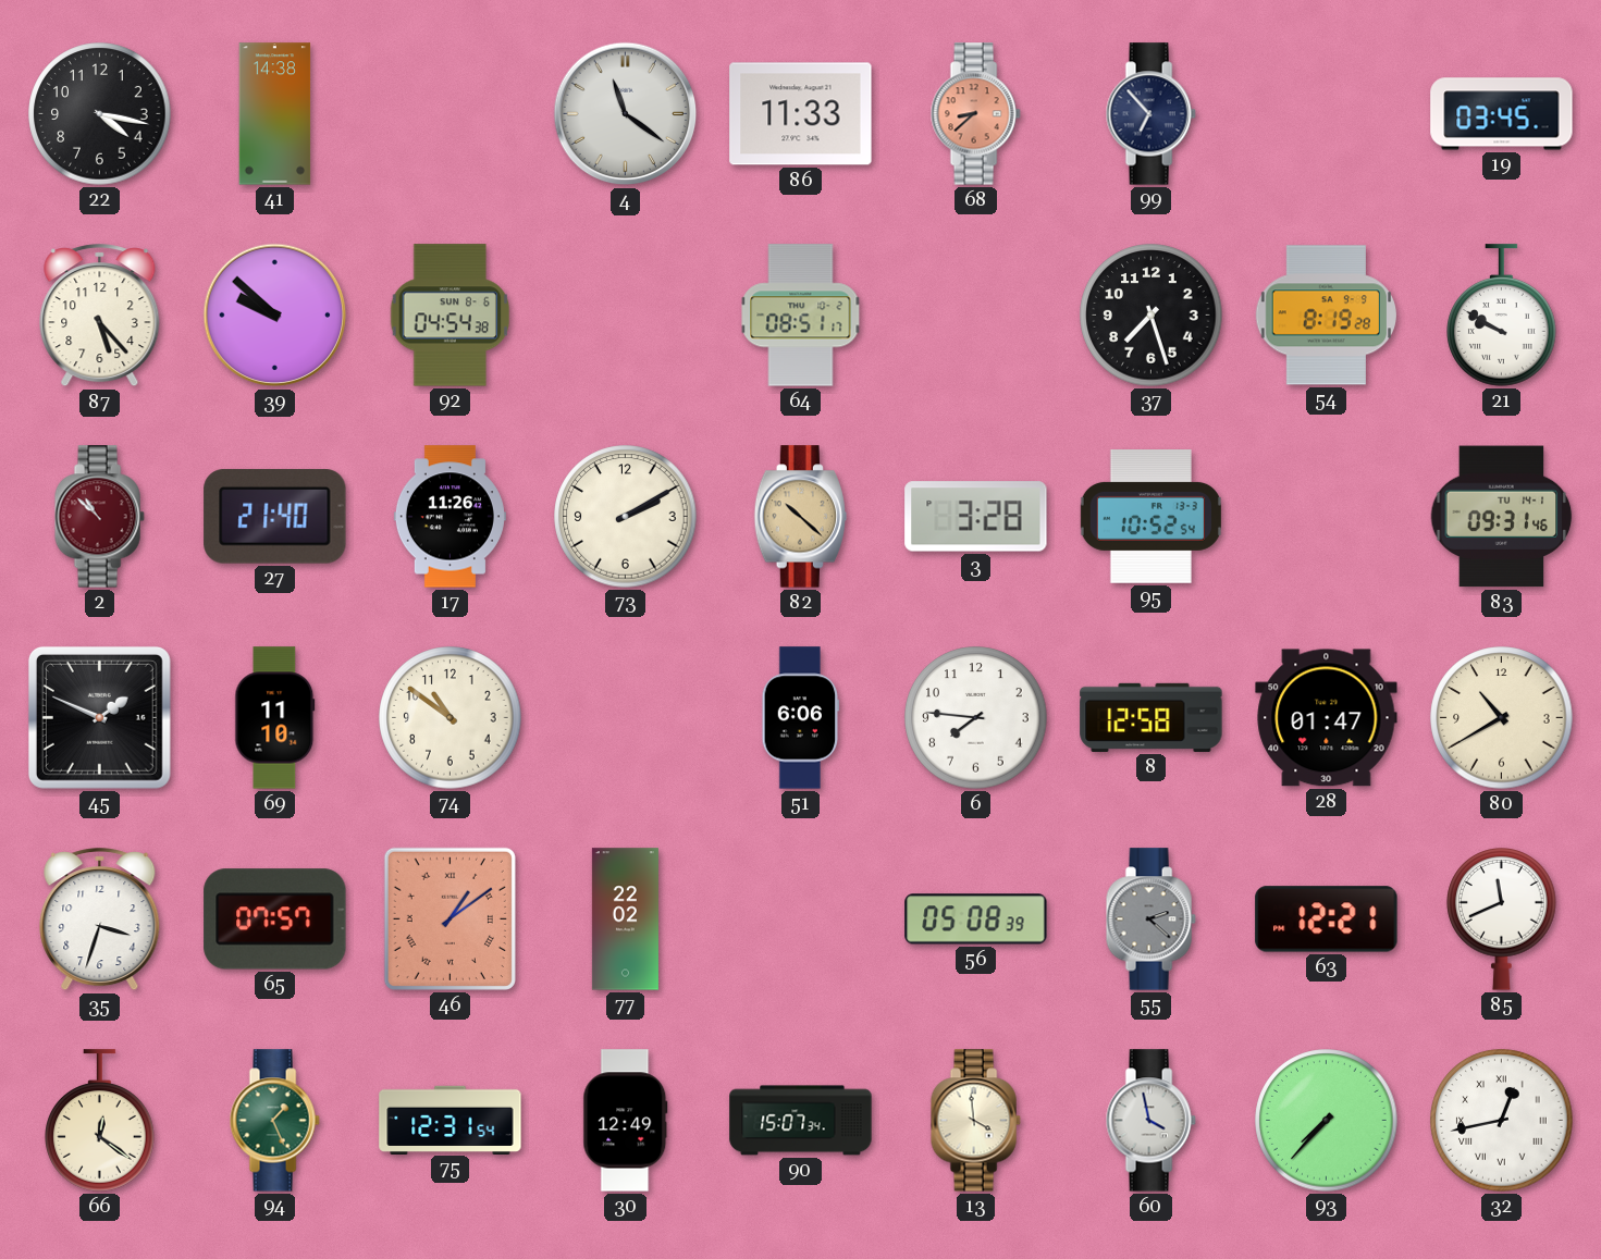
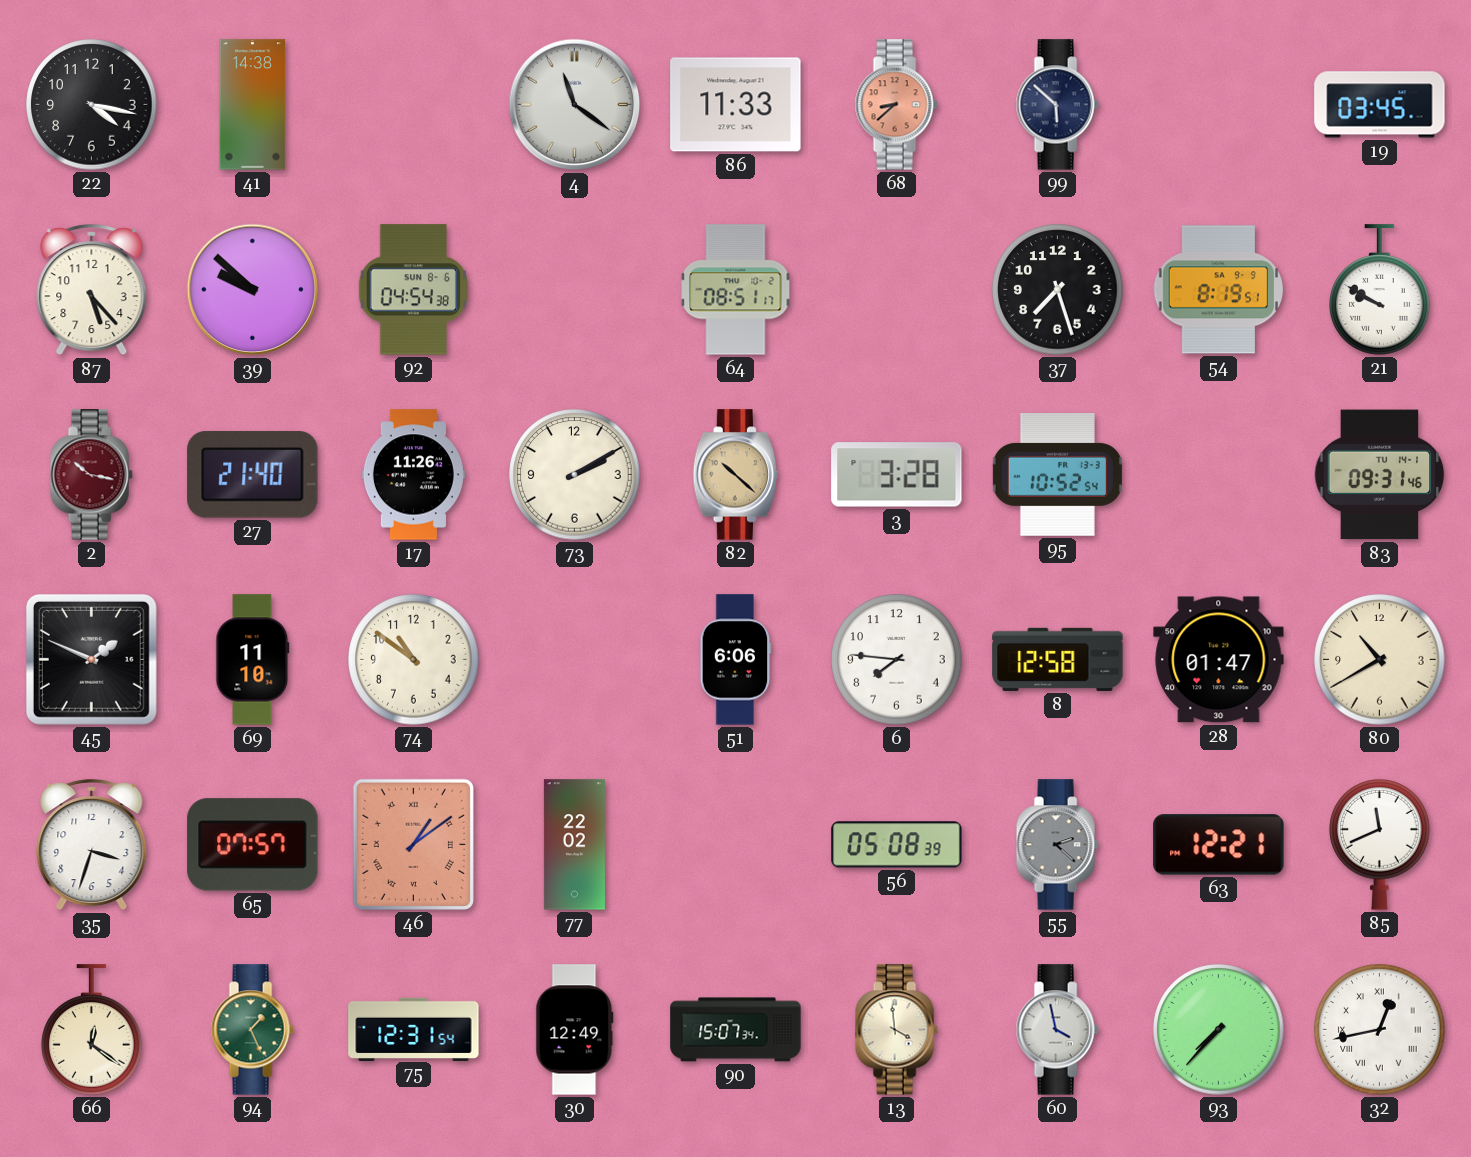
99: 6:53 -> 5:52 (1057, 105)
54: 8:19:28 -> 8:19:51 (1218, 290)
2: 10:52 -> 10:17 (91, 475)
